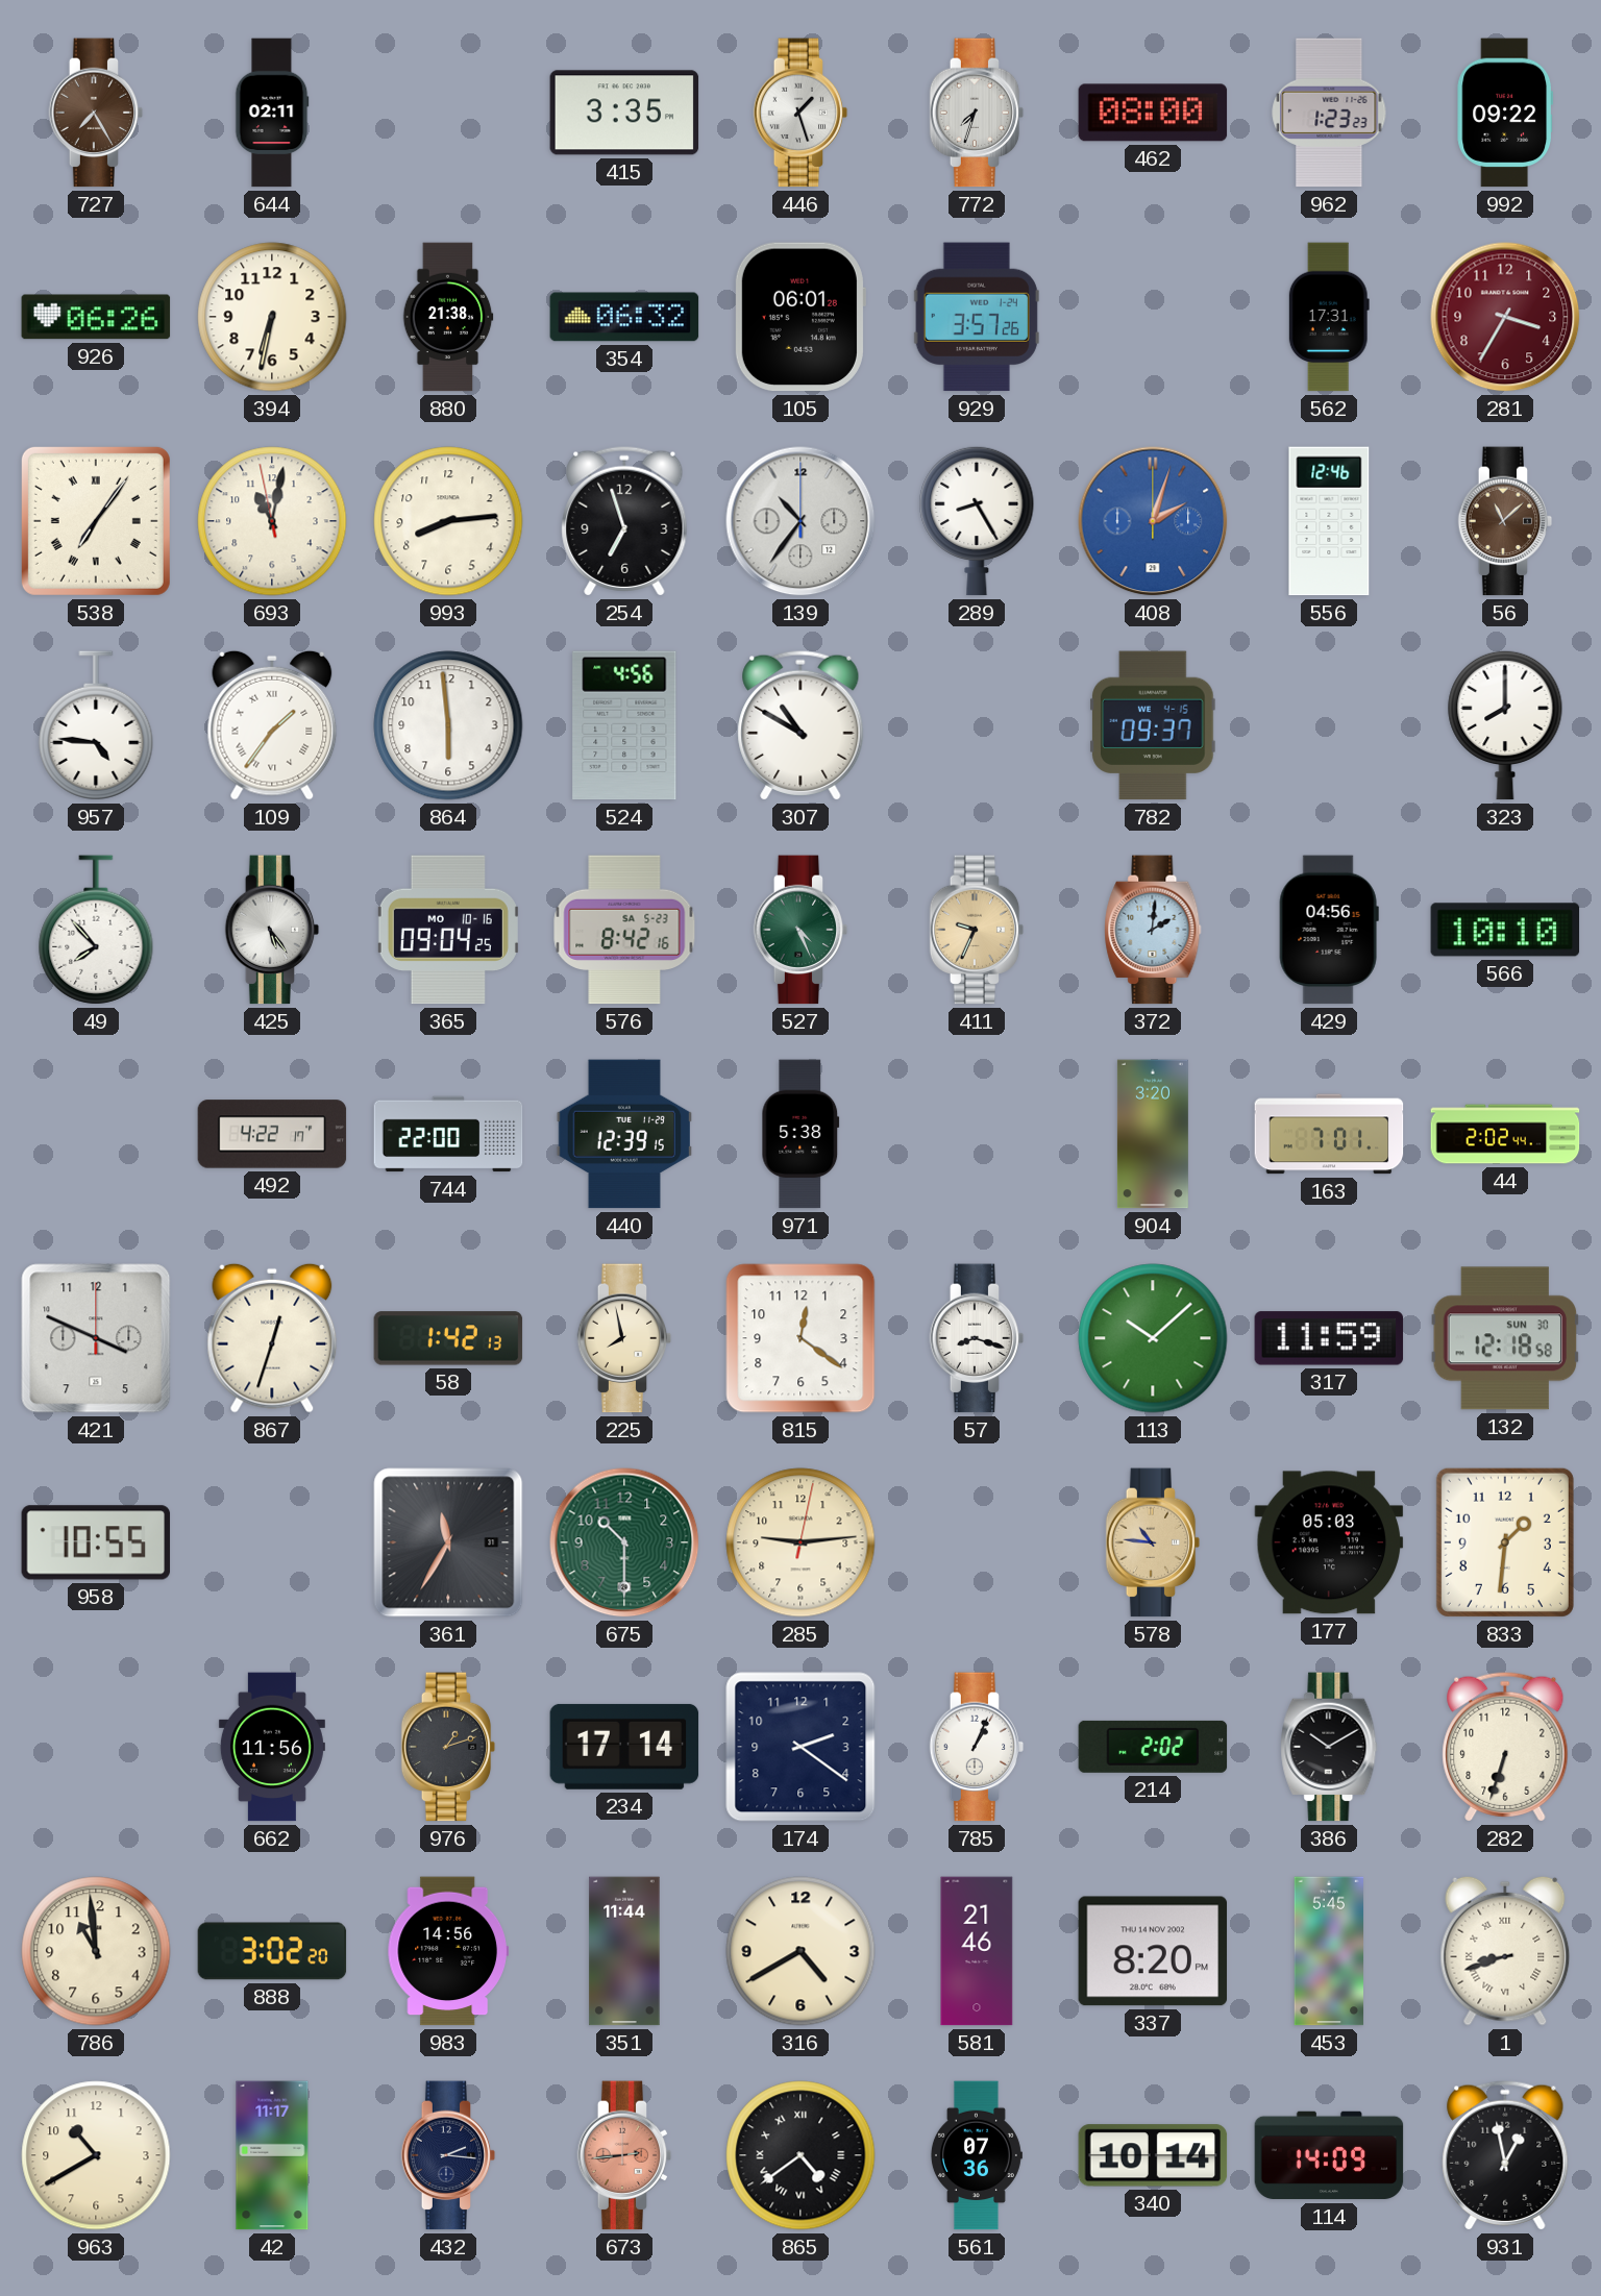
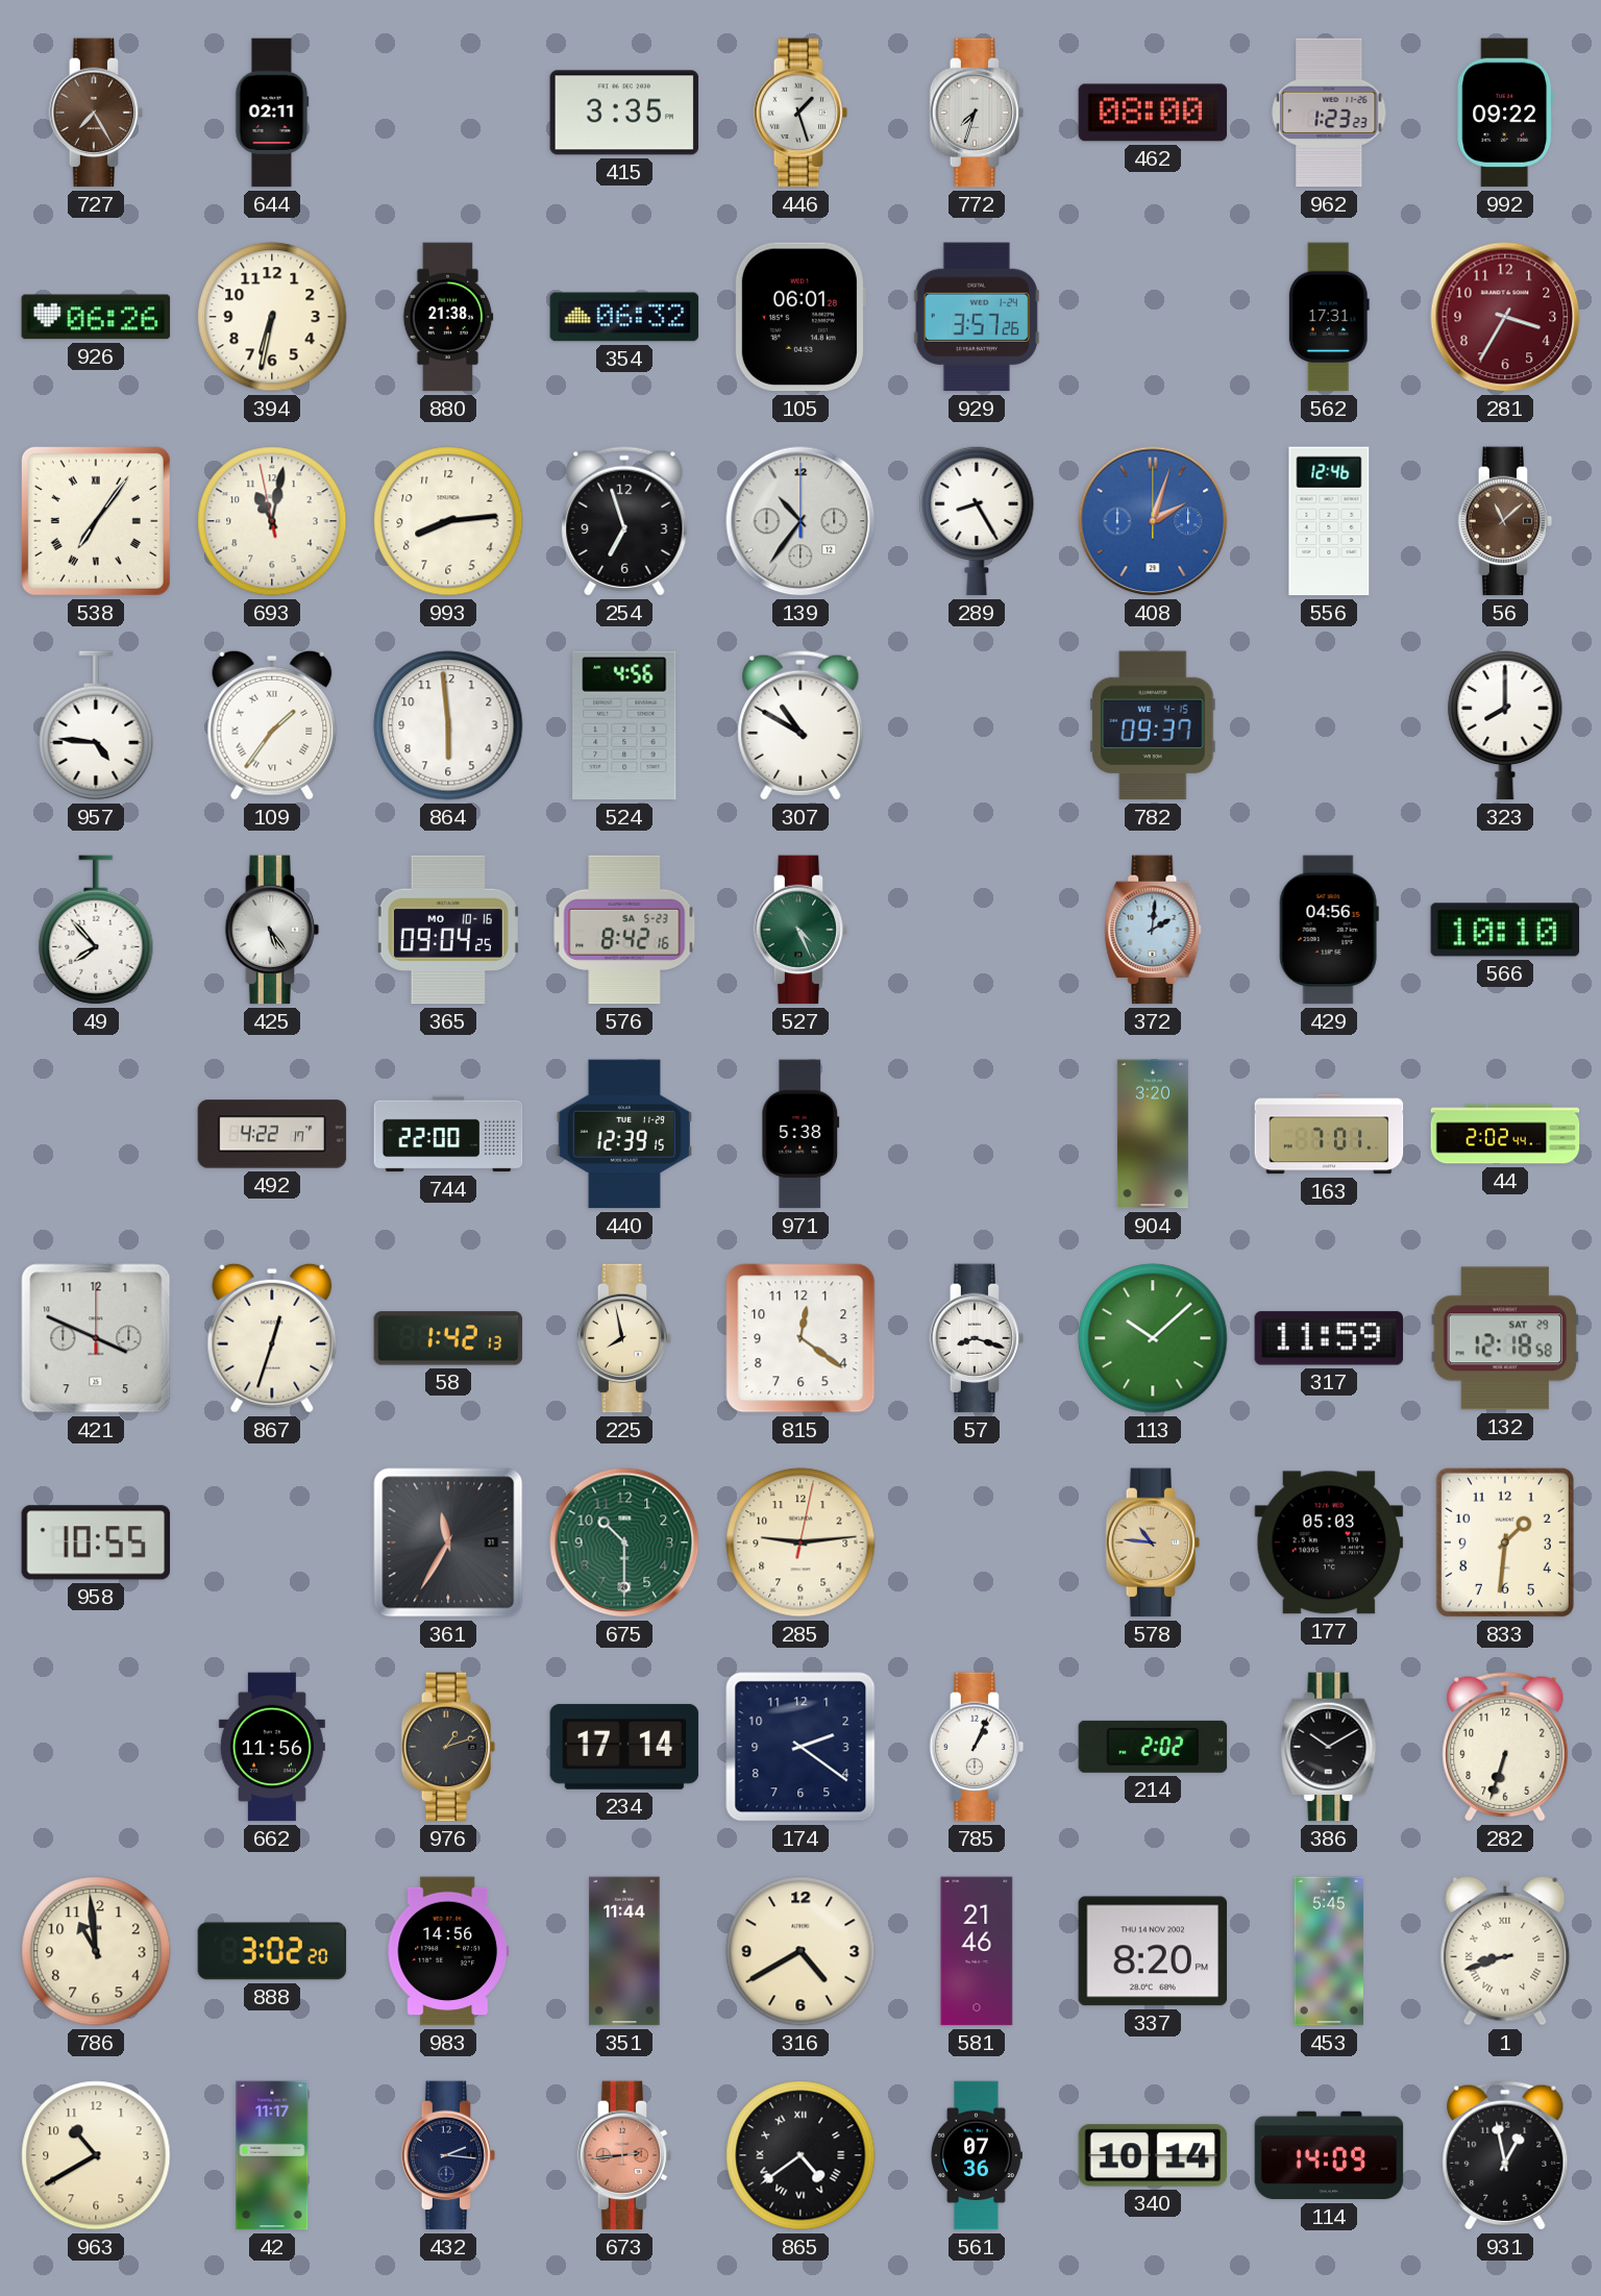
411: 9:34 -> none (977, 930)
132 date: SUN 30 -> SAT 29 (1505, 1338)
